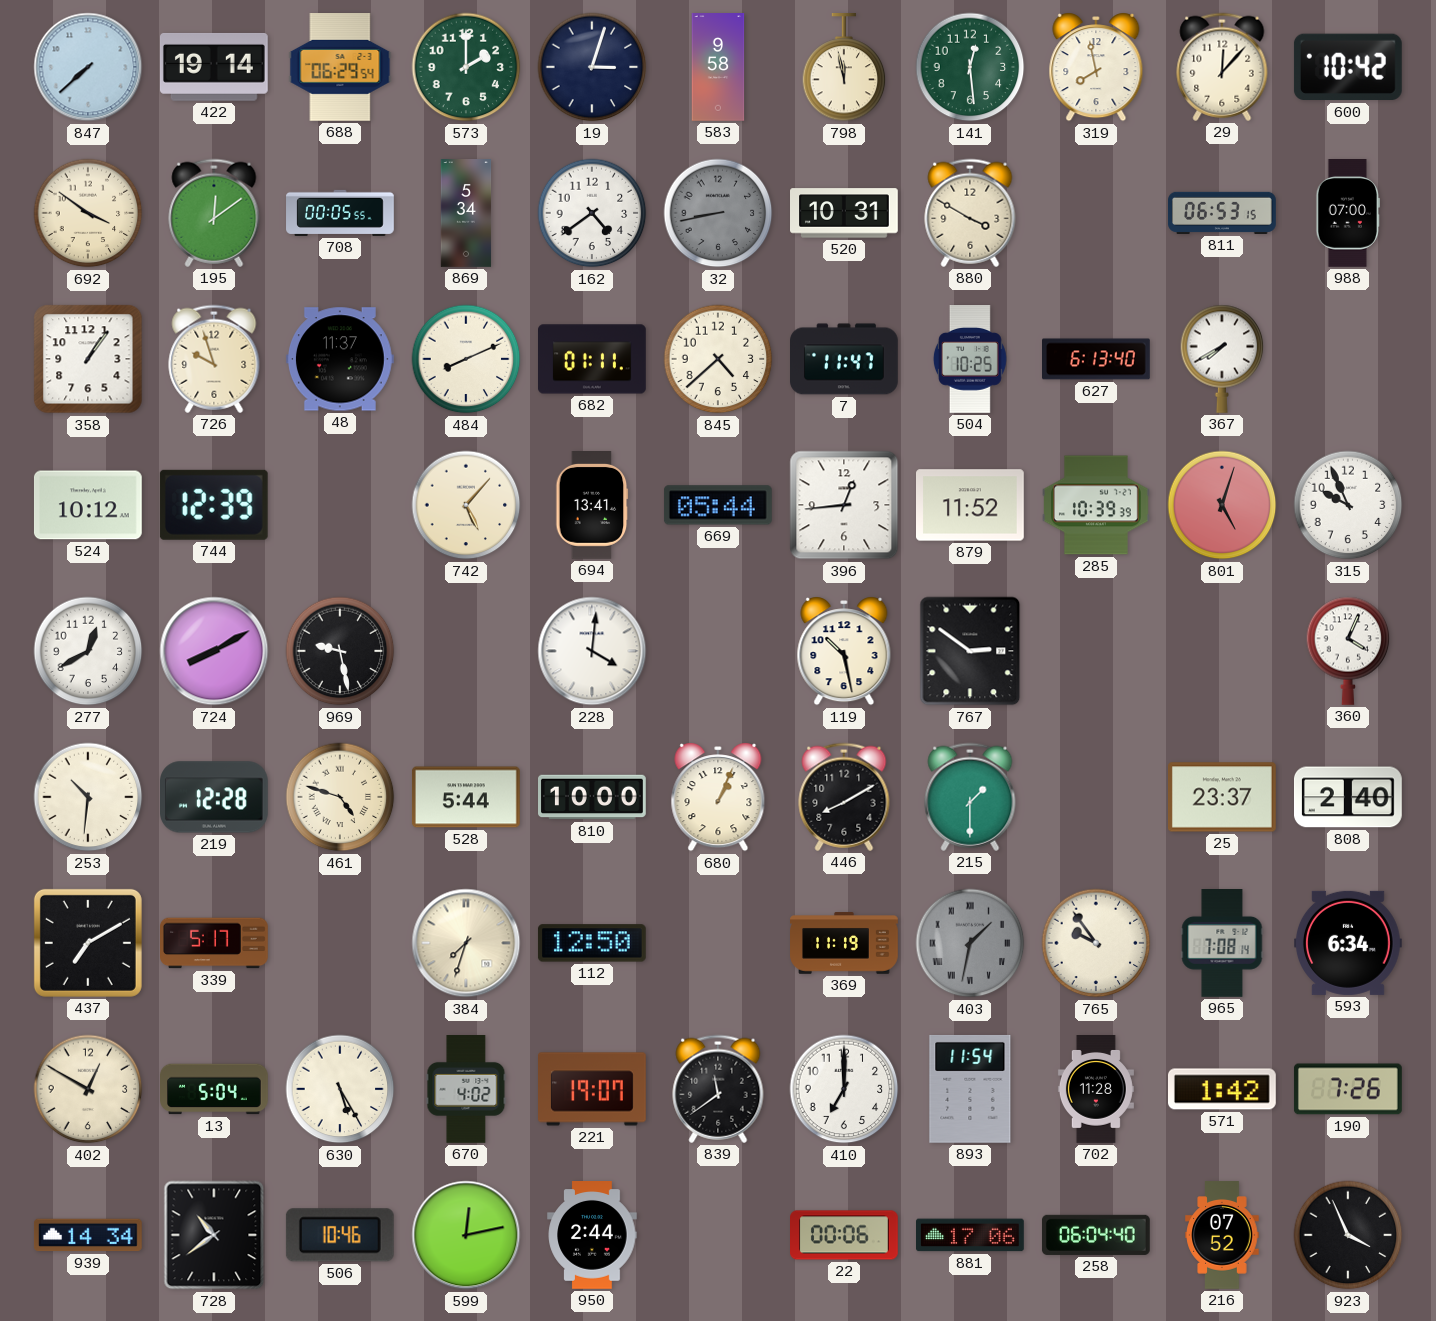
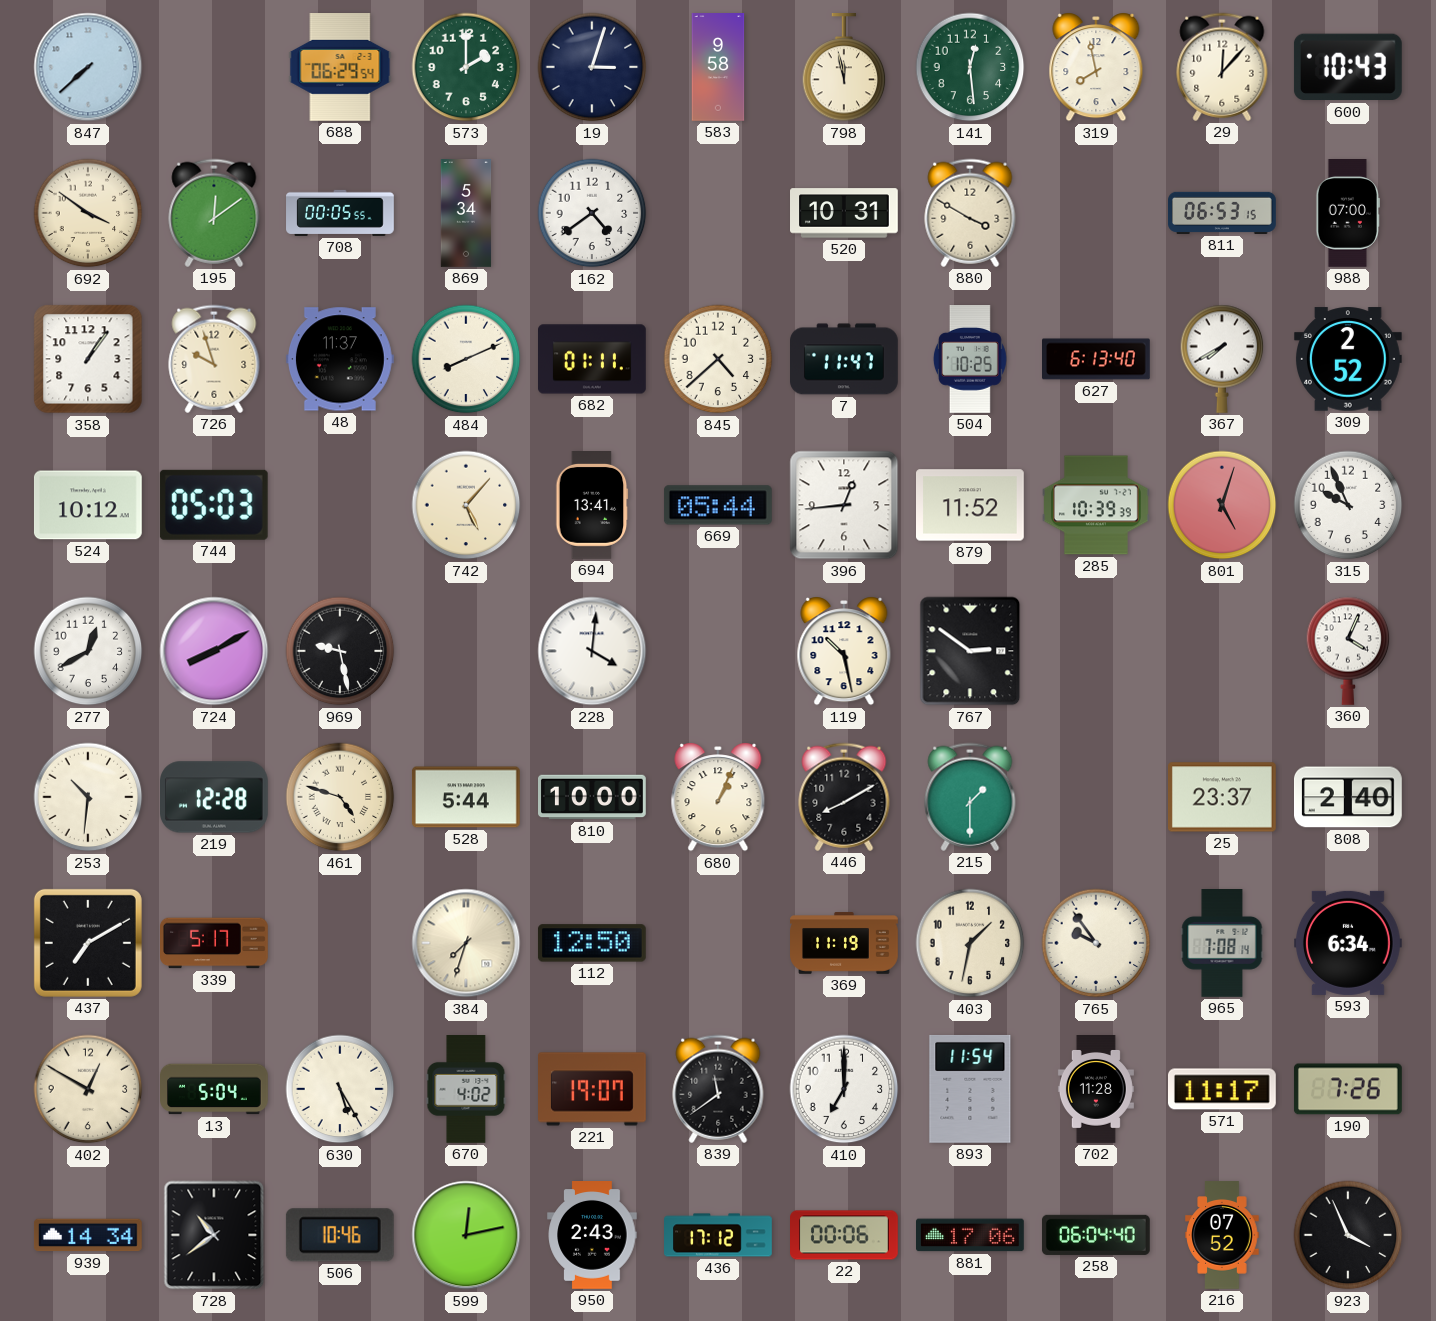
422: 19:14 -> none (214, 67)
600: 10:42 -> 10:43 (1348, 67)
32: 8:43 -> none (718, 213)
309: none -> 2:52 (1348, 359)
744: 12:39 -> 05:03 (214, 505)
403 dial: grey -> cream (970, 943)
403 numerals: Roman -> Arabic (970, 943)
571: 1:42 -> 11:17 (1223, 1089)
950: 2:44 -> 2:43 (592, 1236)
436: none -> 17:12 (718, 1235)
